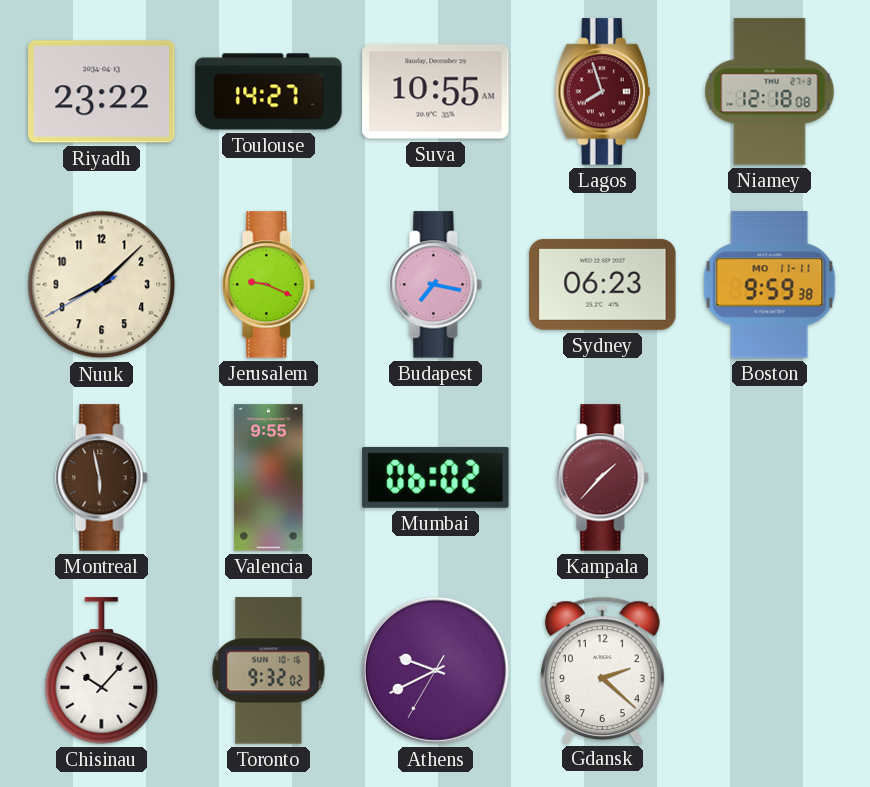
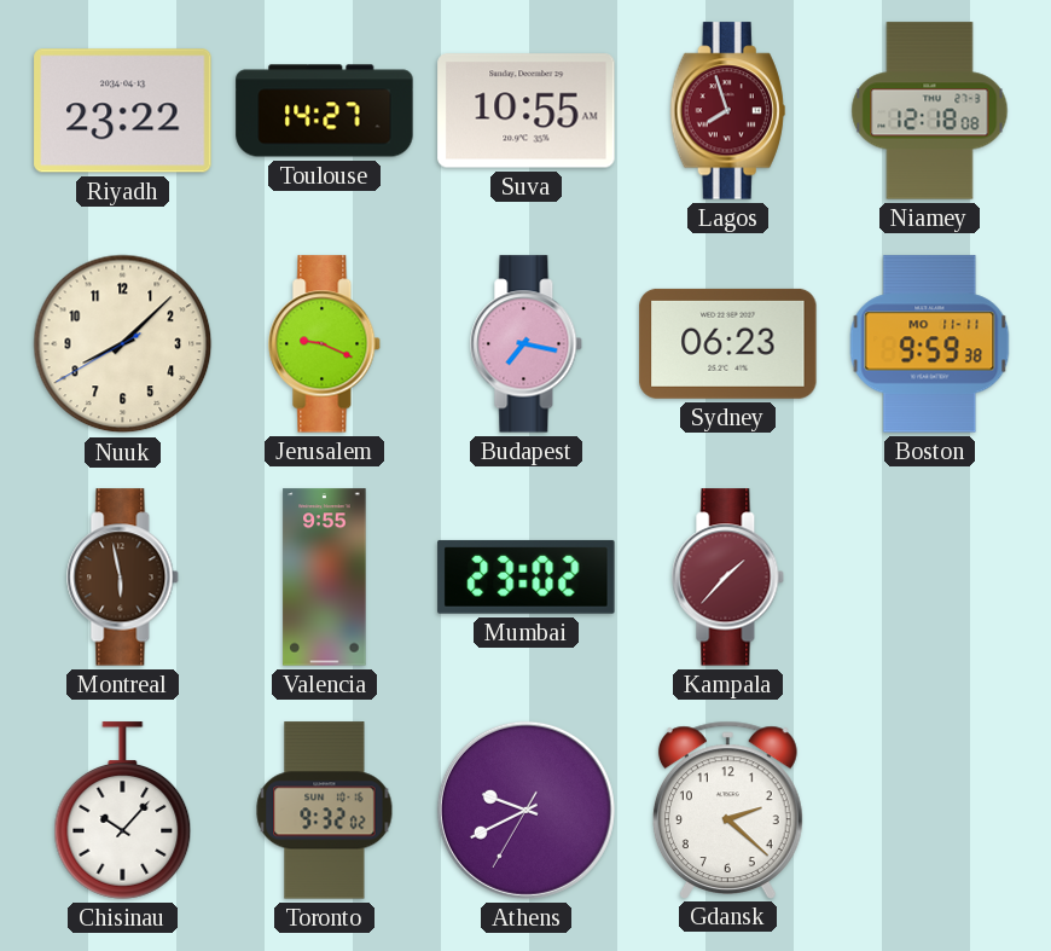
Mumbai: 06:02 -> 23:02 (527, 576)
